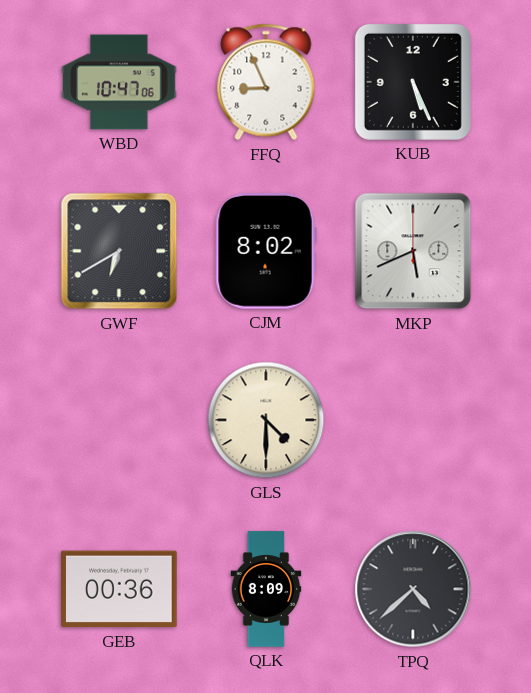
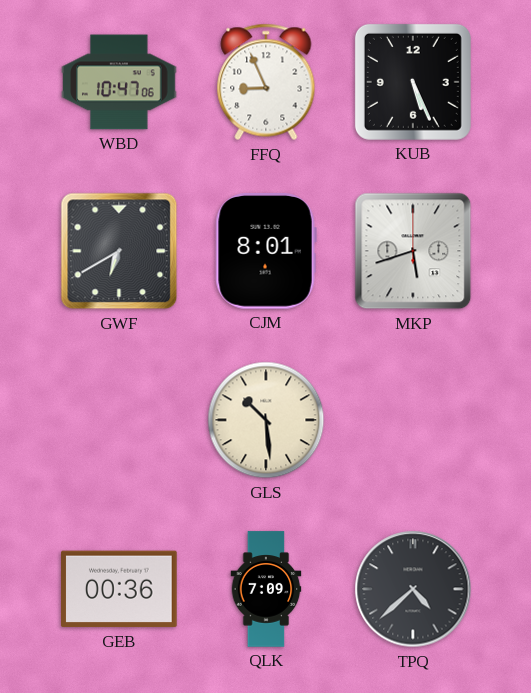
CJM: 8:02 -> 8:01 (266, 252)
MKP: 5:41 -> 5:42 (413, 251)
GLS: 4:30 -> 10:29 (266, 420)
QLK: 8:09 -> 7:09 (266, 589)
